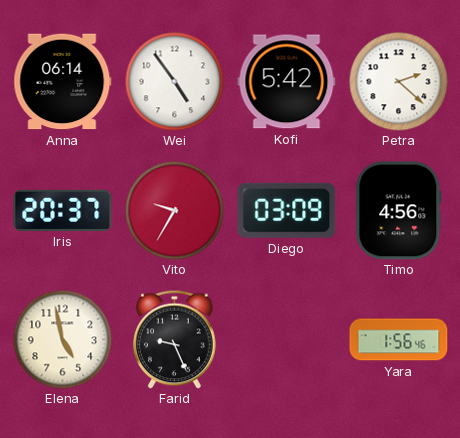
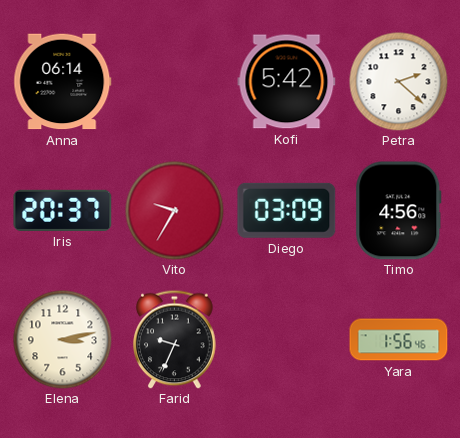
Wei: 4:54 -> none (175, 82)
Elena: 4:58 -> 3:13 (63, 340)
Farid: 9:26 -> 9:34 (175, 339)
